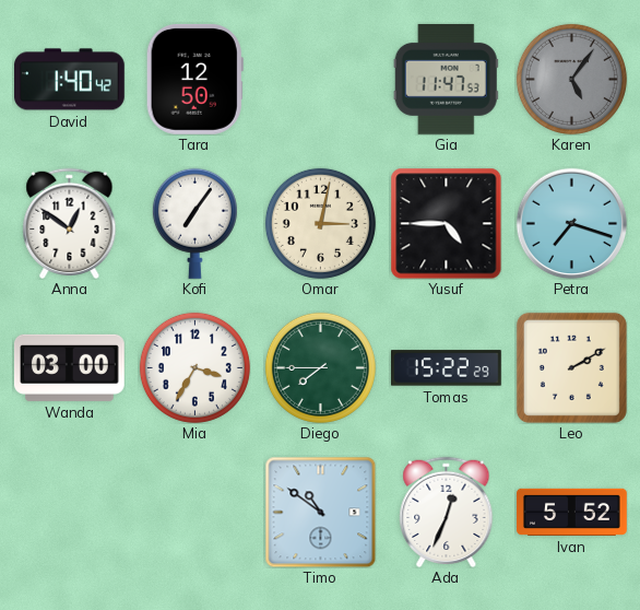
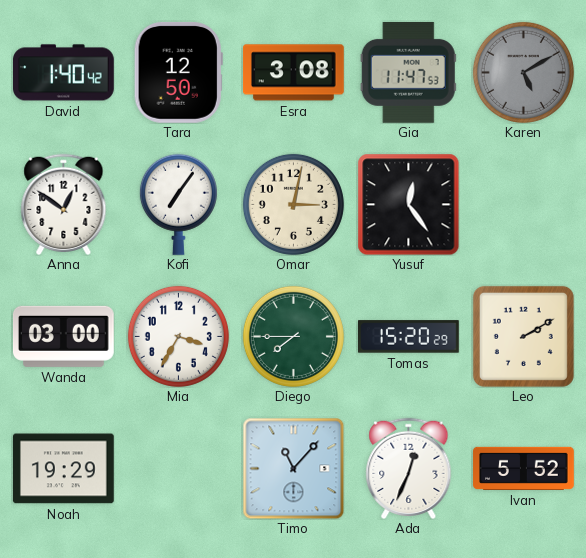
Esra: none -> 3:08 (294, 73)
Karen: 5:06 -> 5:10 (523, 72)
Yusuf: 4:45 -> 12:24 (408, 204)
Petra: 7:18 -> none (571, 223)
Tomas: 15:22 -> 15:20 (409, 337)
Noah: none -> 19:29 (64, 469)
Timo: 10:51 -> 11:07 (293, 468)
